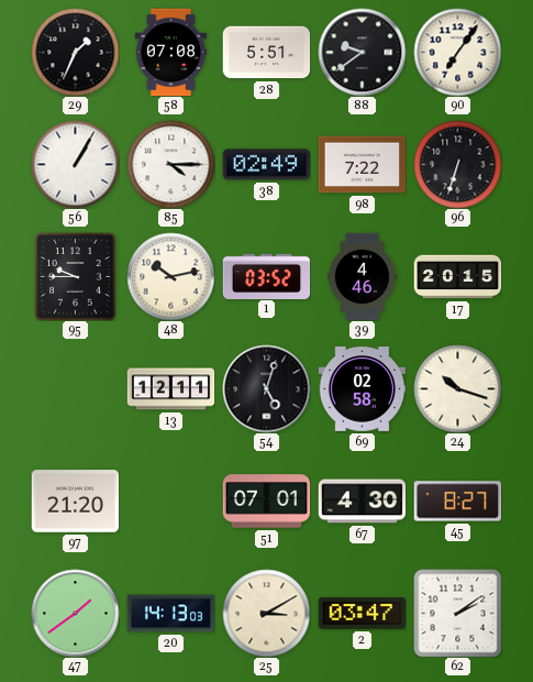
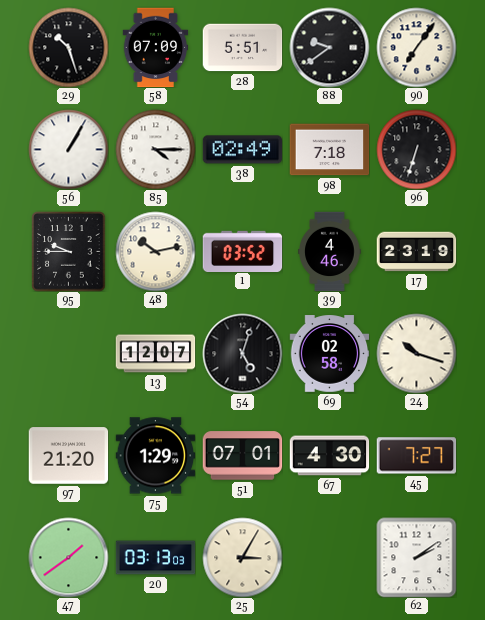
29: 1:34 -> 10:27 (68, 47)
58: 07:08 -> 07:09 (156, 47)
98: 7:22 -> 7:18 (329, 150)
17: 20:15 -> 23:19 (416, 252)
13: 12:11 -> 12:07 (155, 354)
75: none -> 1:29 (155, 456)
45: 8:27 -> 7:27 (416, 456)
20: 14:13 -> 03:13 (155, 558)
25: 3:10 -> 3:05 (242, 557)
2: 03:47 -> none (362, 614)
